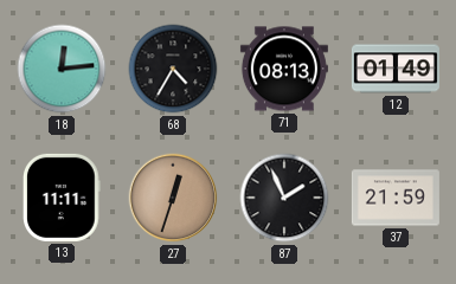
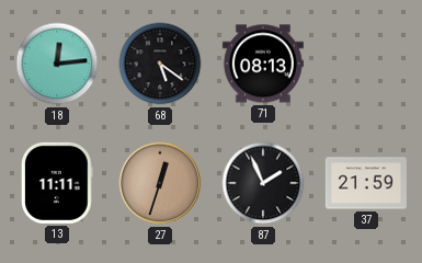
68: 4:35 -> 5:21 (160, 64)
12: 01:49 -> none (396, 69)
